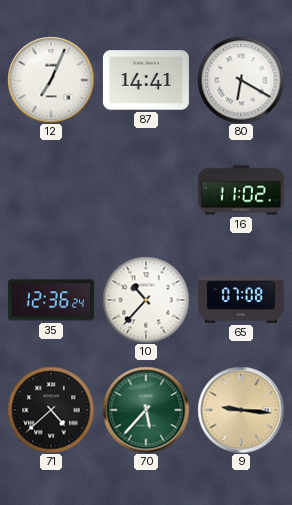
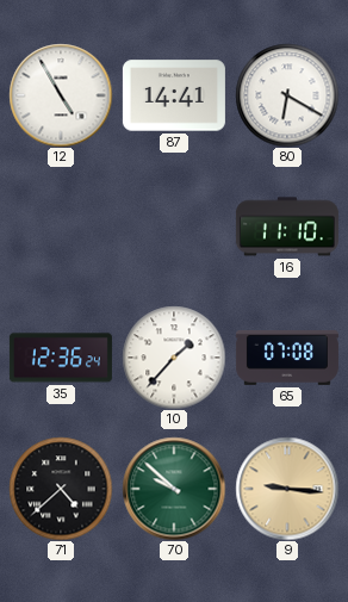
12: 7:04 -> 4:55 (61, 95)
16: 11:02 -> 11:10 (287, 226)
10: 10:37 -> 1:37 (174, 358)
70: 5:37 -> 9:52 (174, 489)
